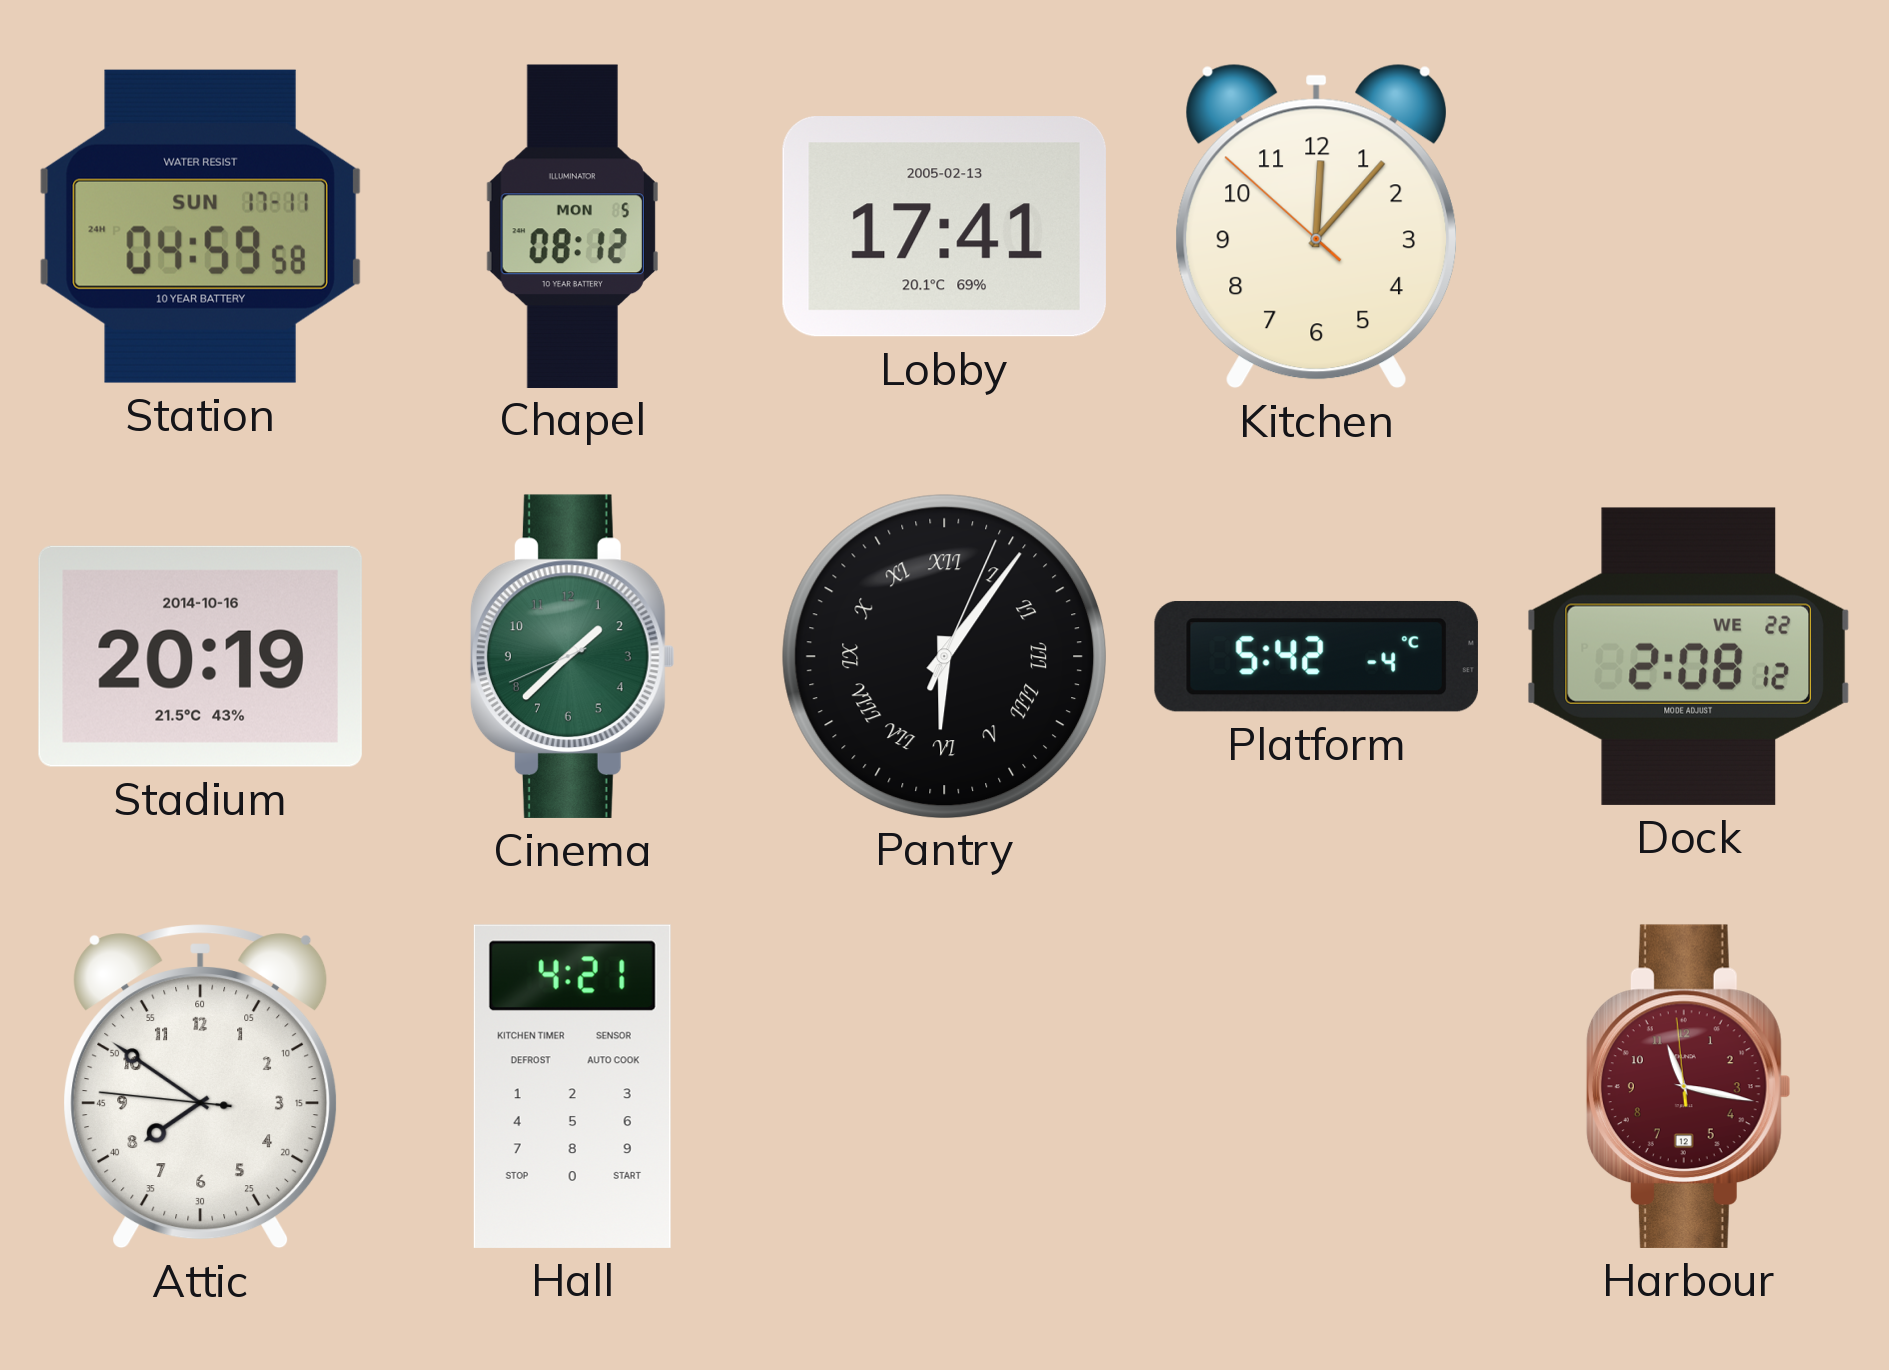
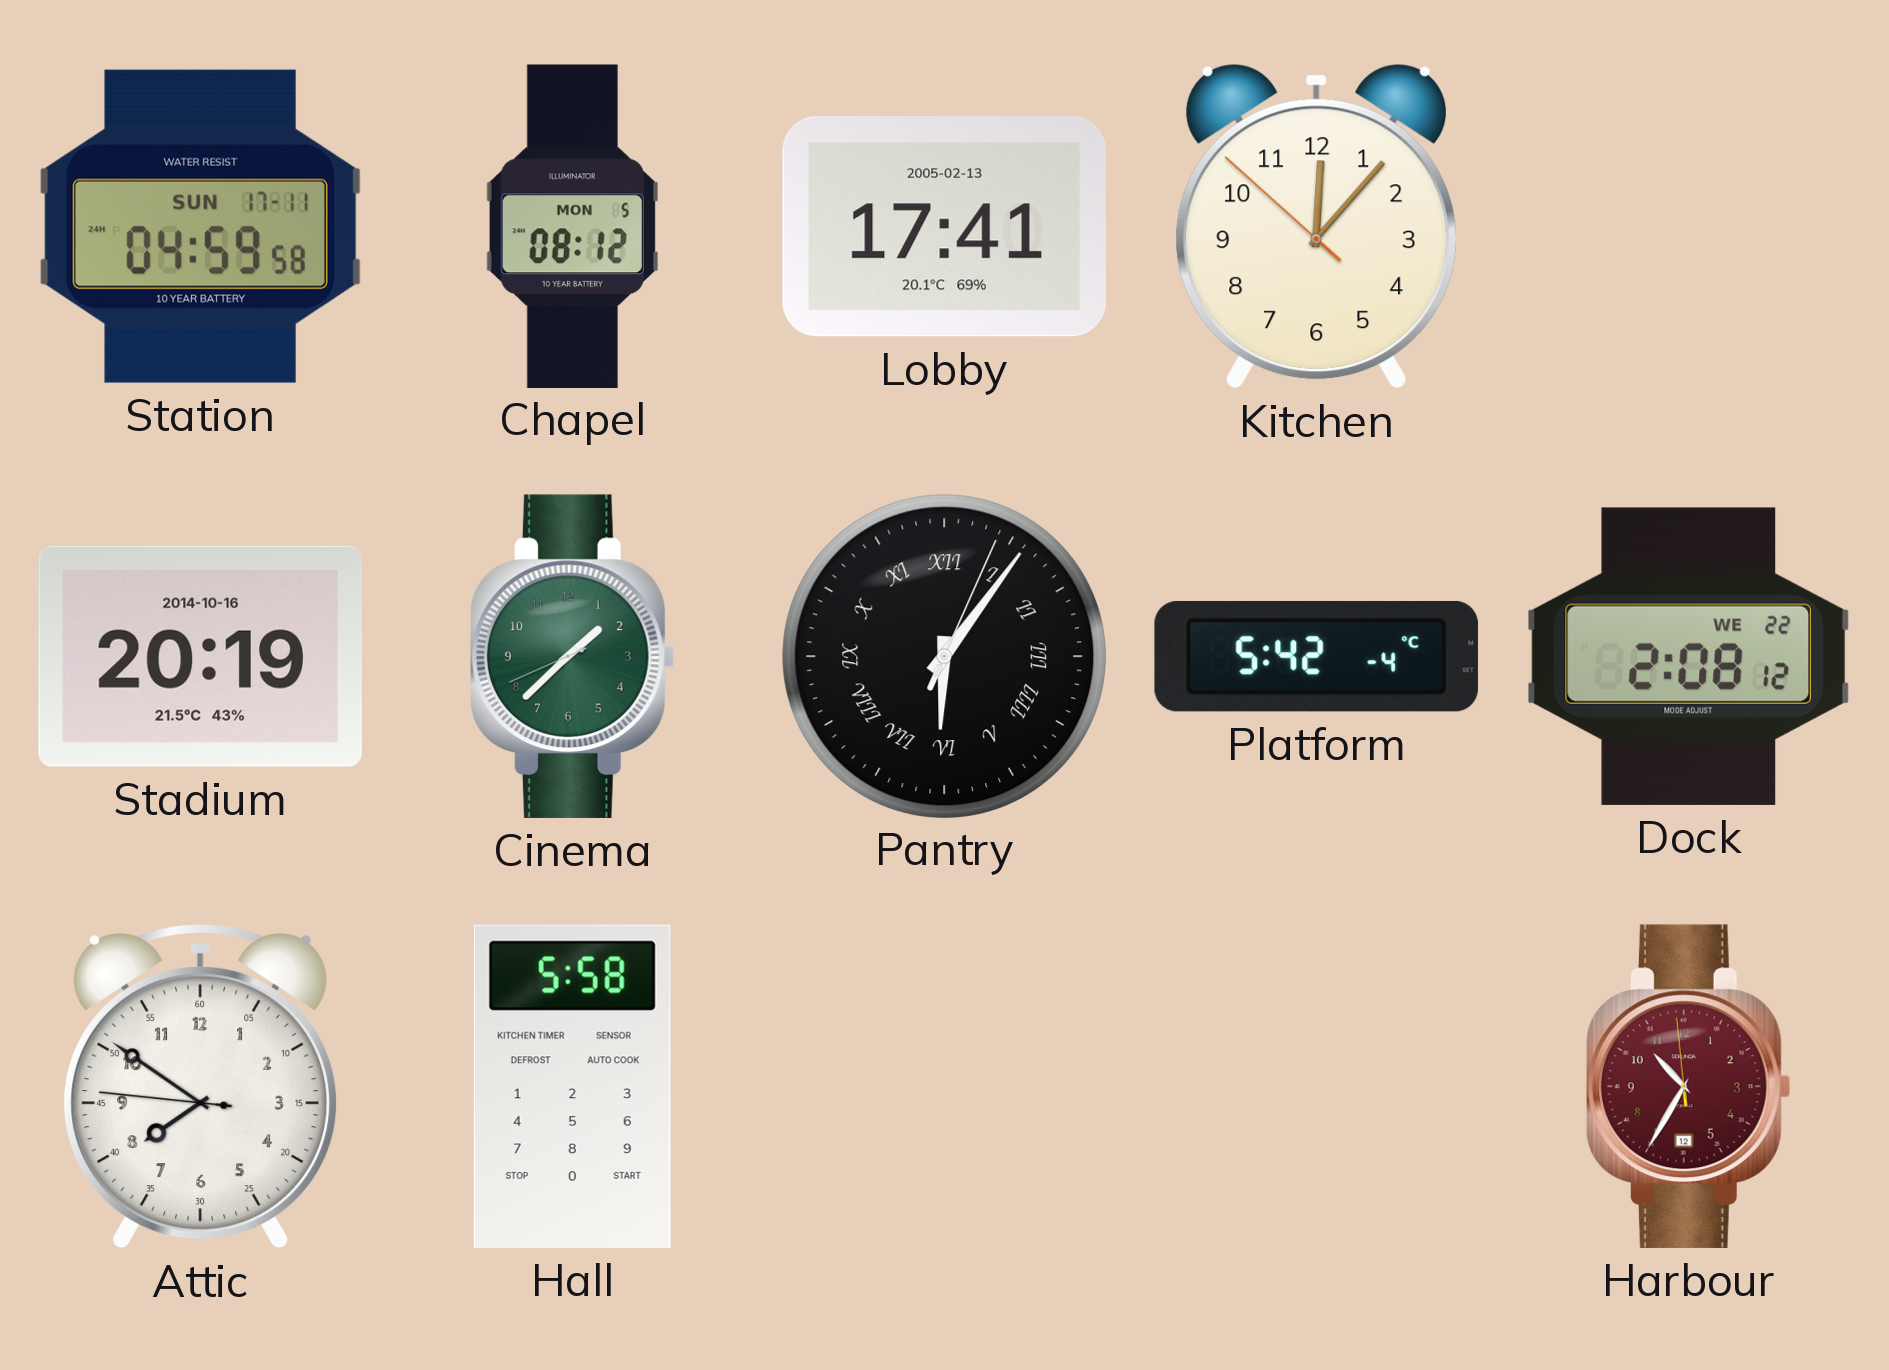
Hall: 4:21 -> 5:58 (572, 1086)
Harbour: 11:16 -> 10:34 (1688, 1086)
